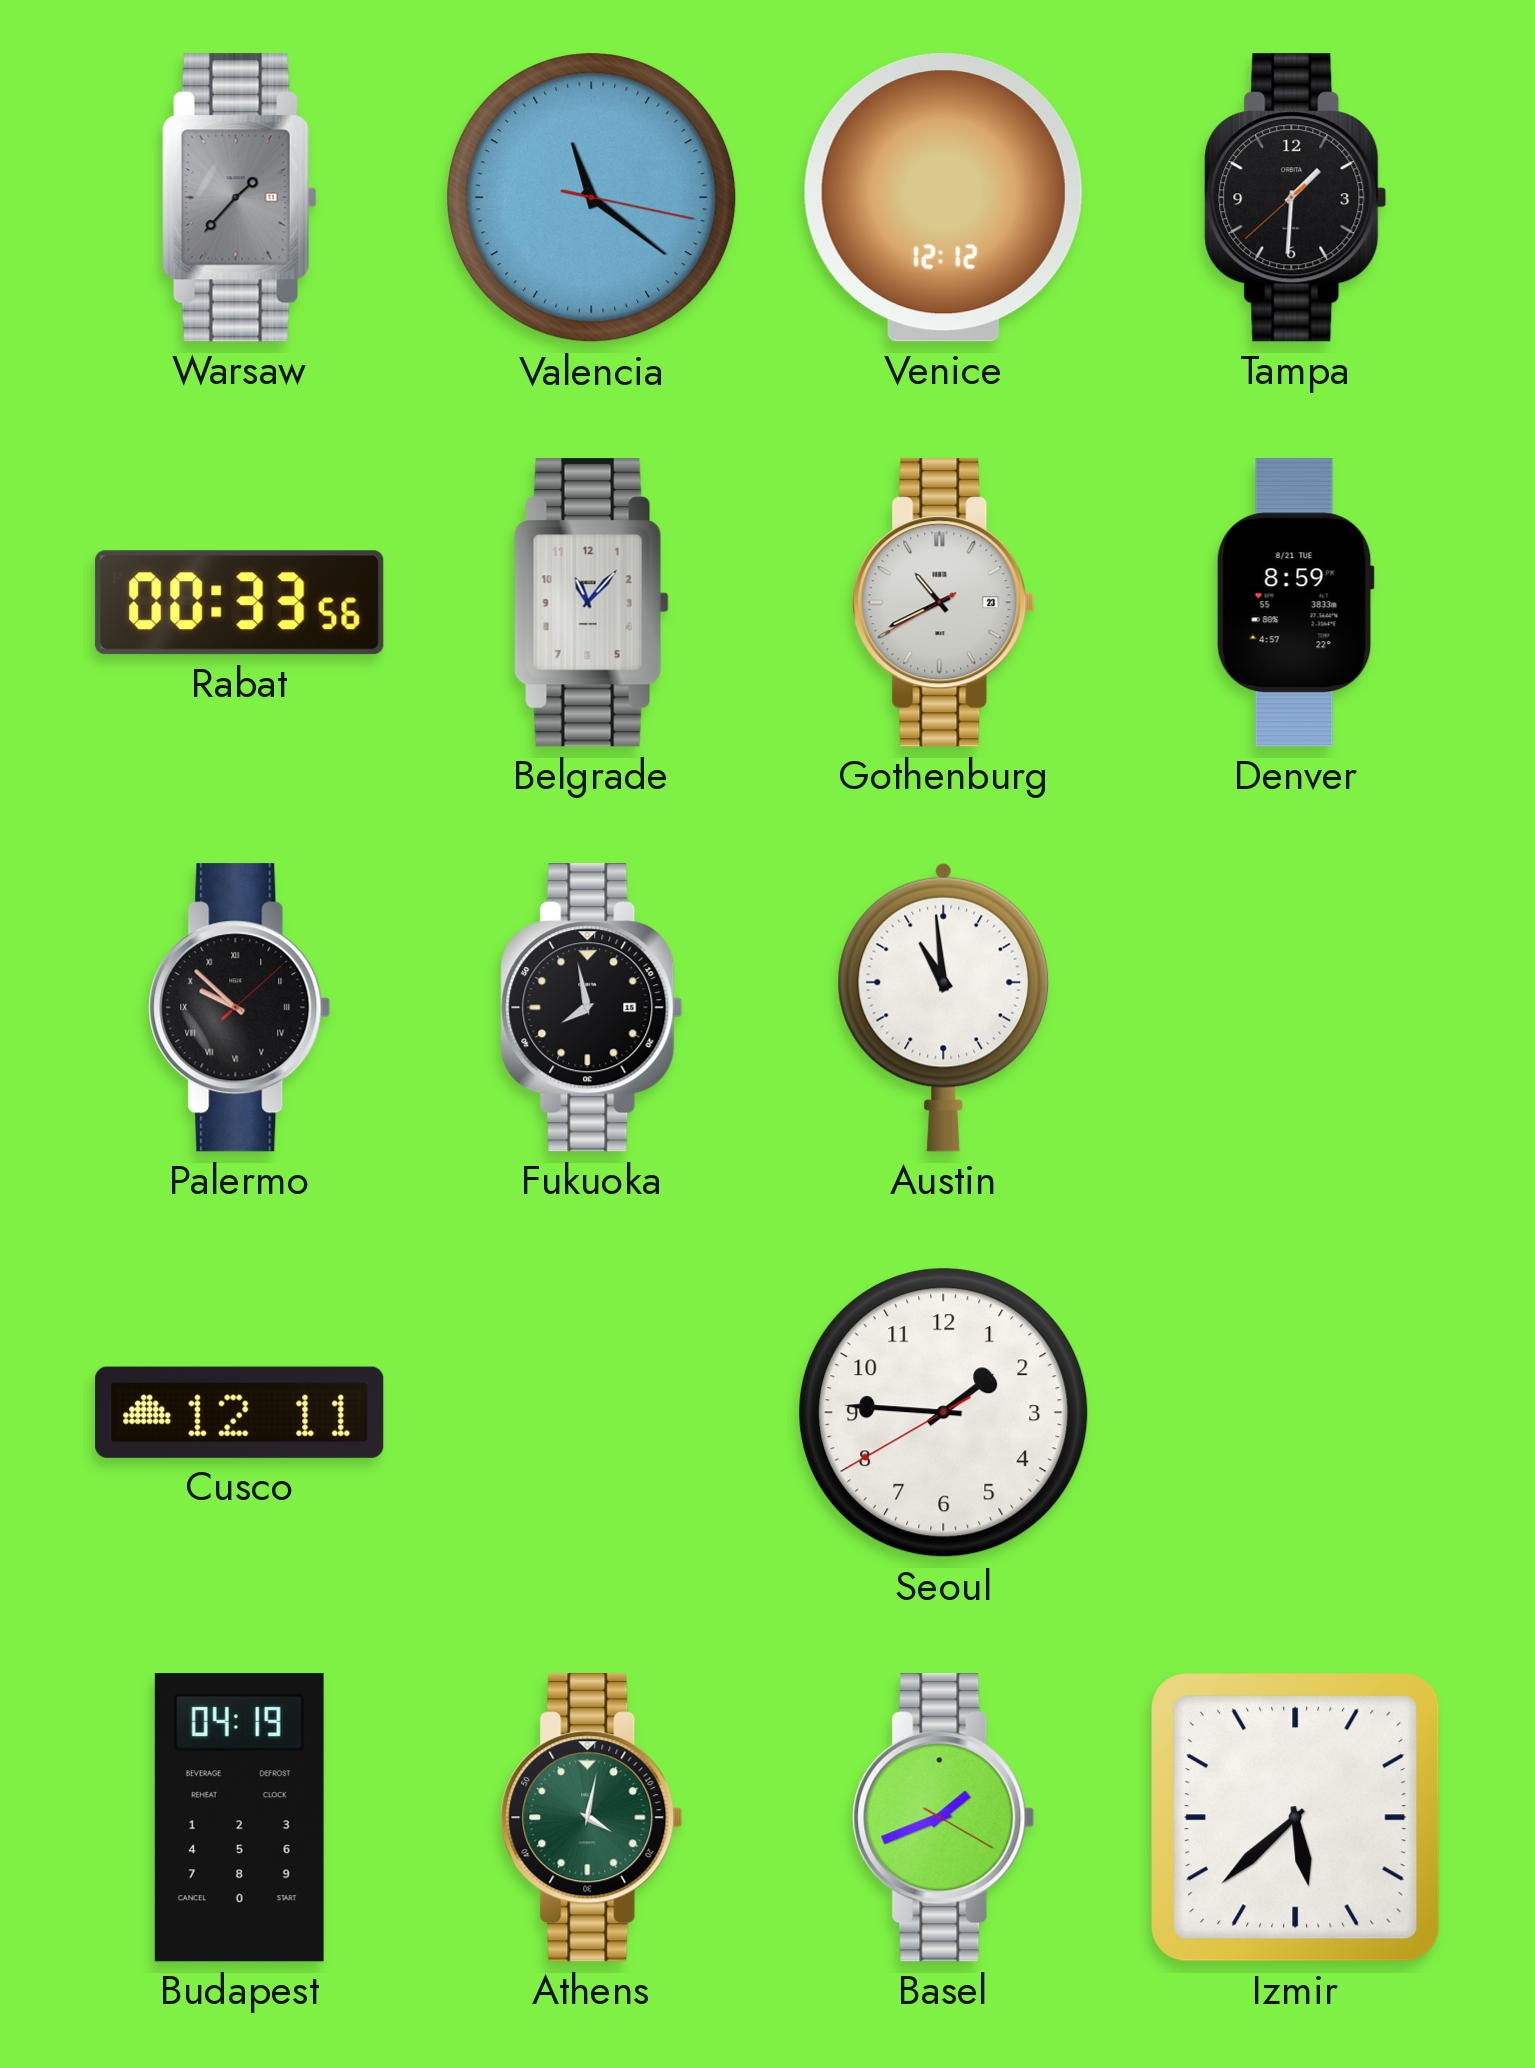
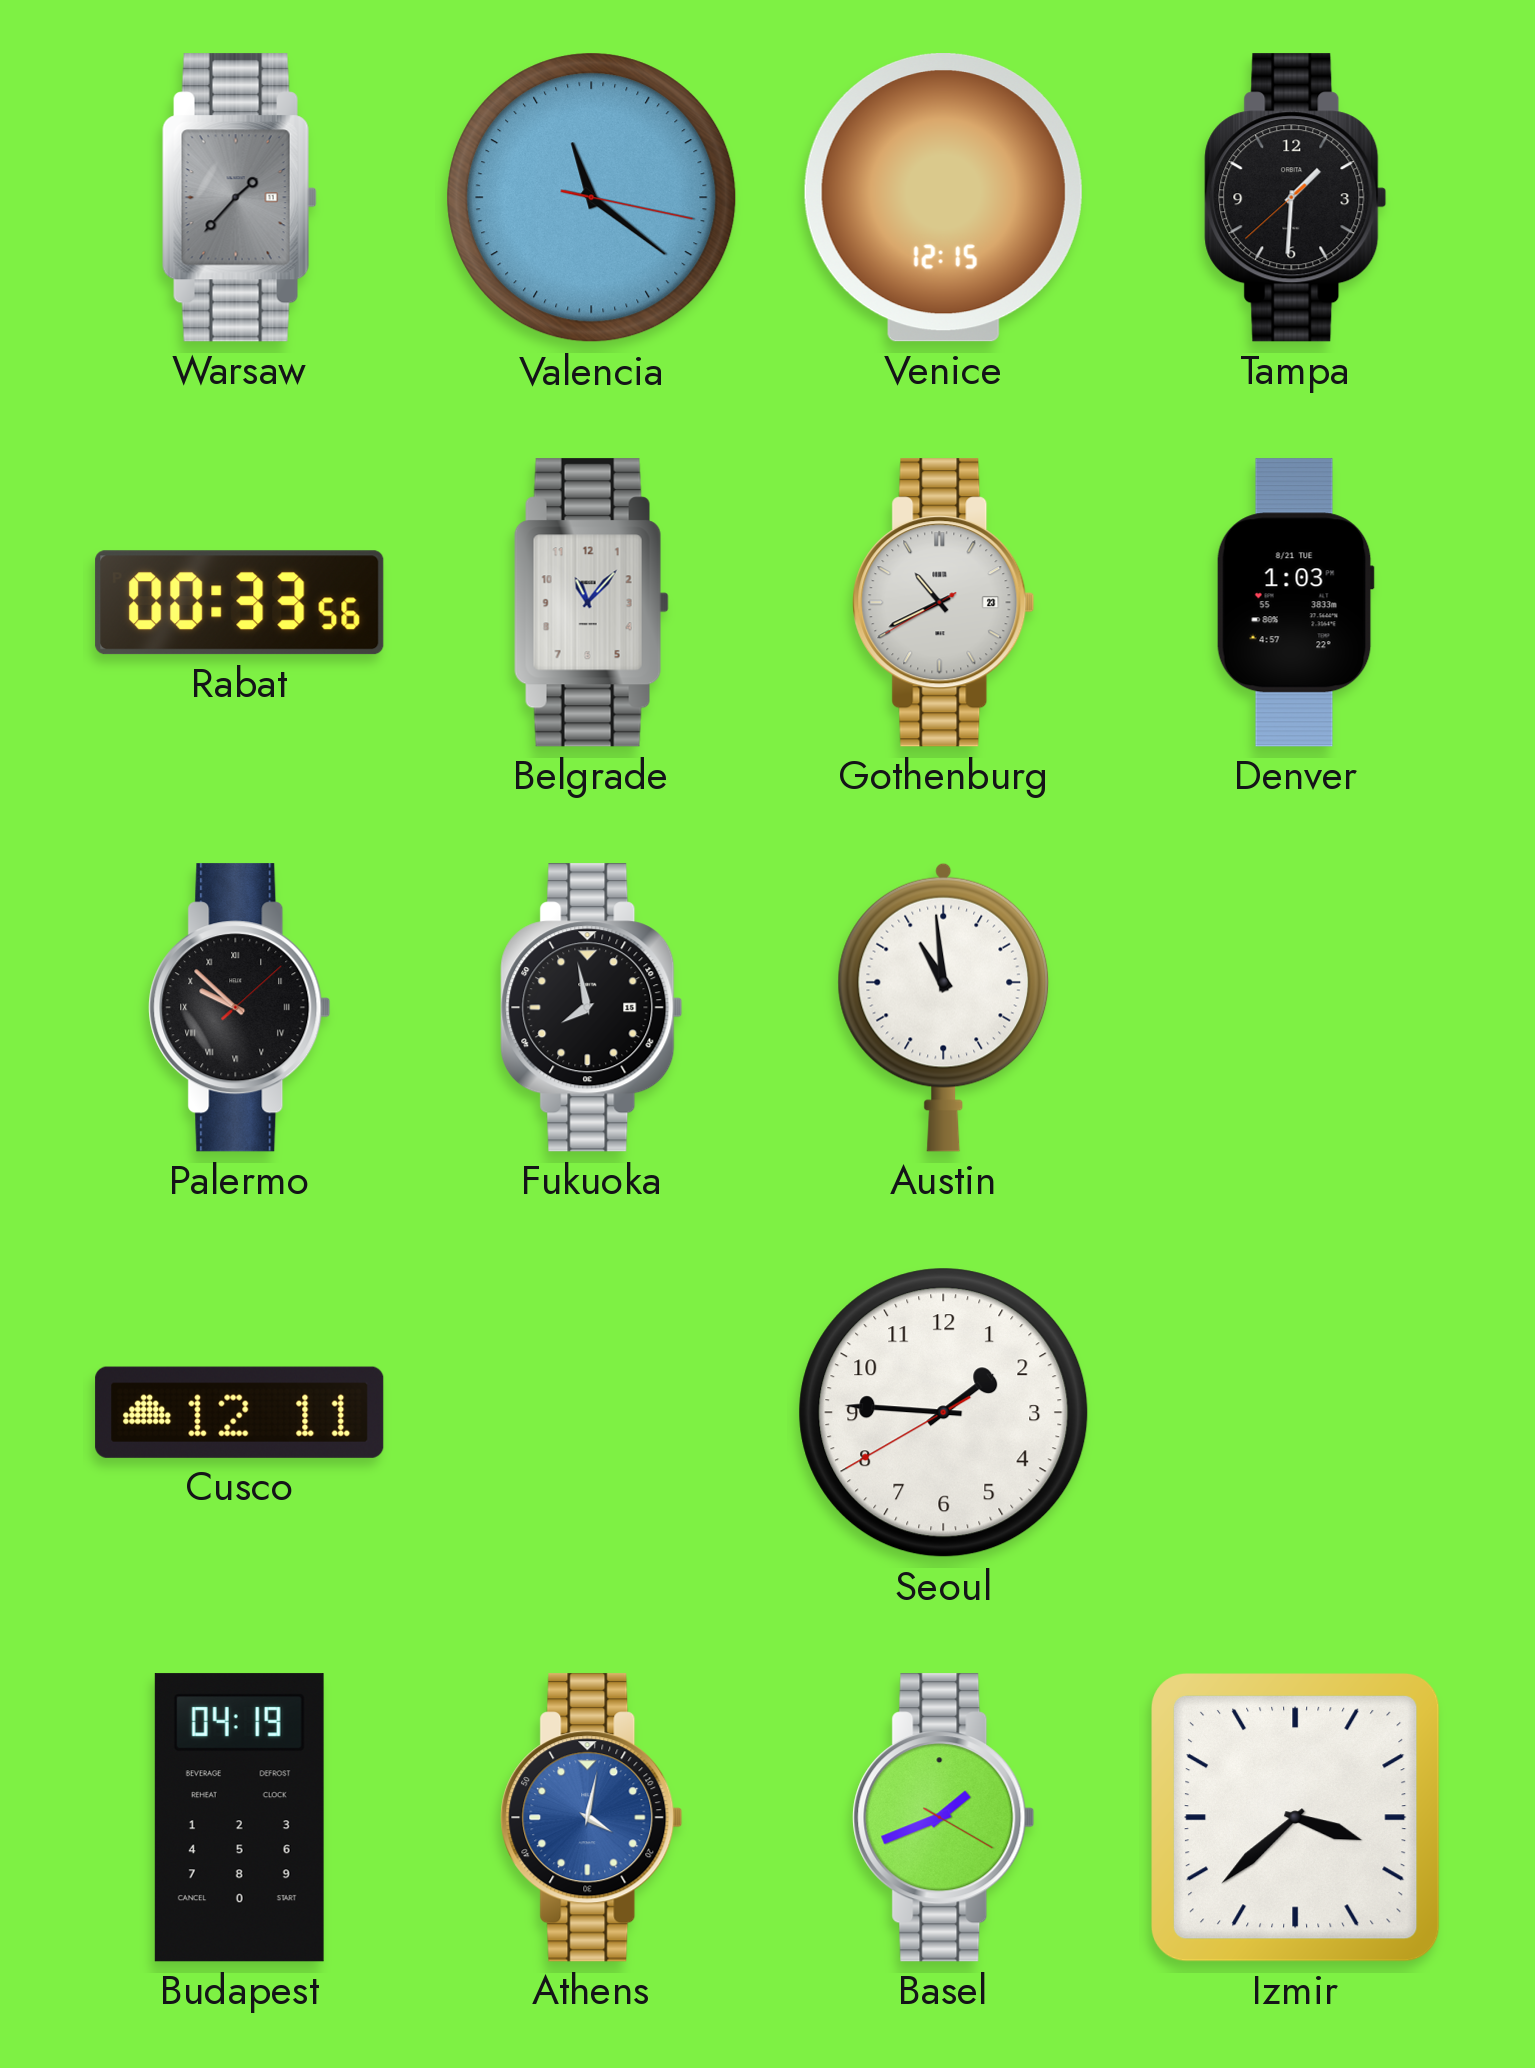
Venice: 12:12 -> 12:15 (943, 198)
Denver: 8:59 -> 1:03 (1295, 603)
Athens dial: green -> blue (592, 1818)
Izmir: 5:38 -> 3:38 (1296, 1818)
